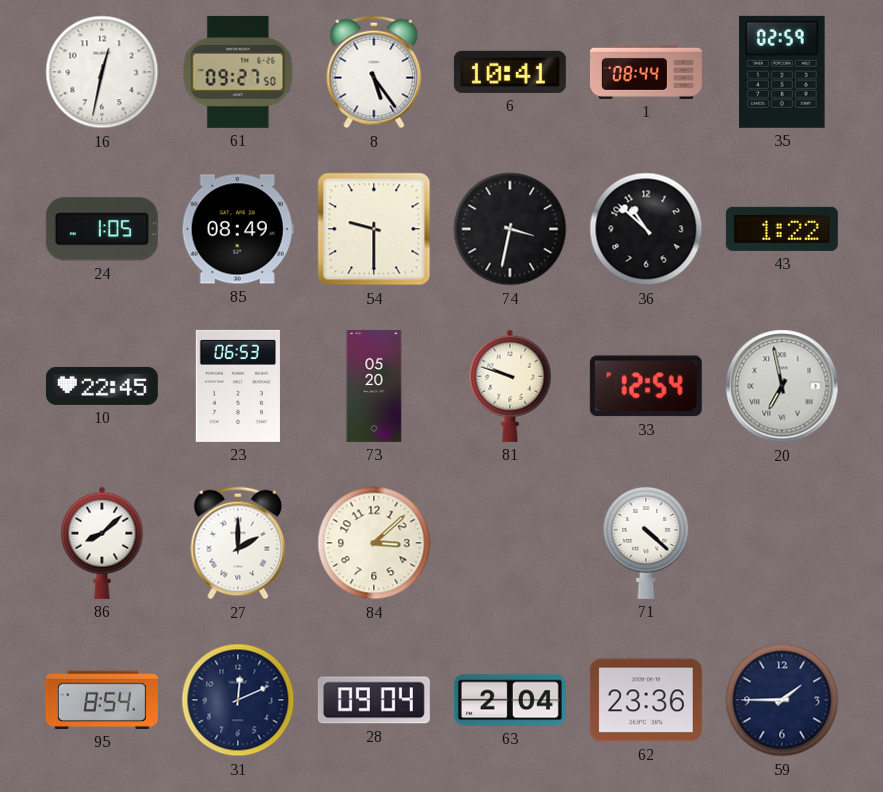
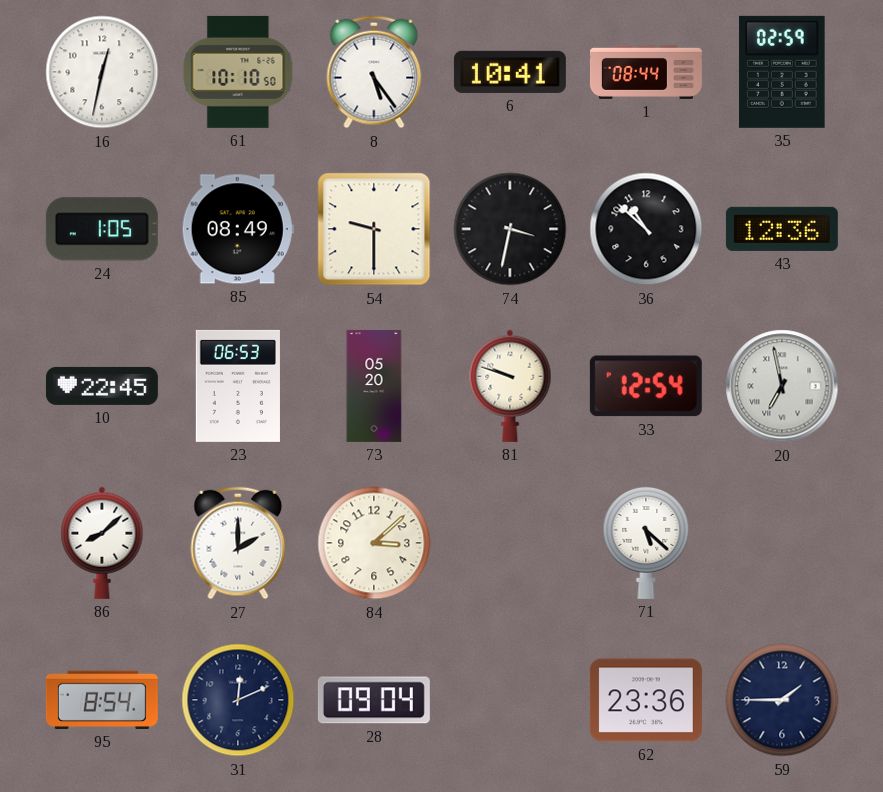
61: 09:27 -> 10:10 (238, 72)
43: 1:22 -> 12:36 (782, 229)
71: 4:22 -> 5:22 (646, 542)
63: 2:04 -> none (510, 700)
